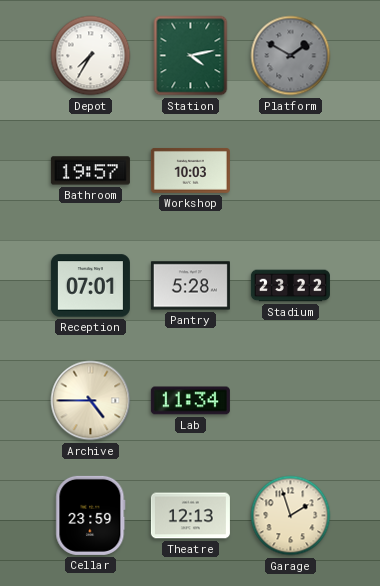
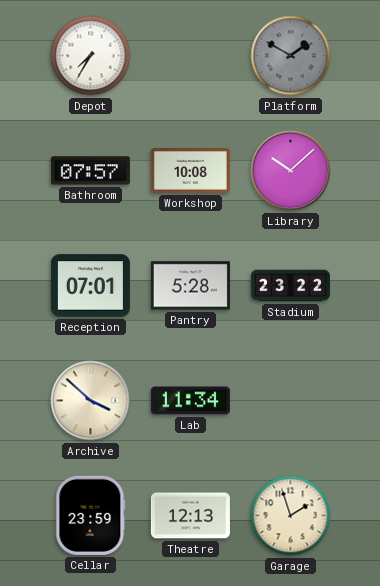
Station: 4:13 -> none (191, 56)
Bathroom: 19:57 -> 07:57 (90, 171)
Workshop: 10:03 -> 10:08 (190, 170)
Library: none -> 10:08 (291, 171)
Archive: 4:45 -> 3:52 (91, 401)
